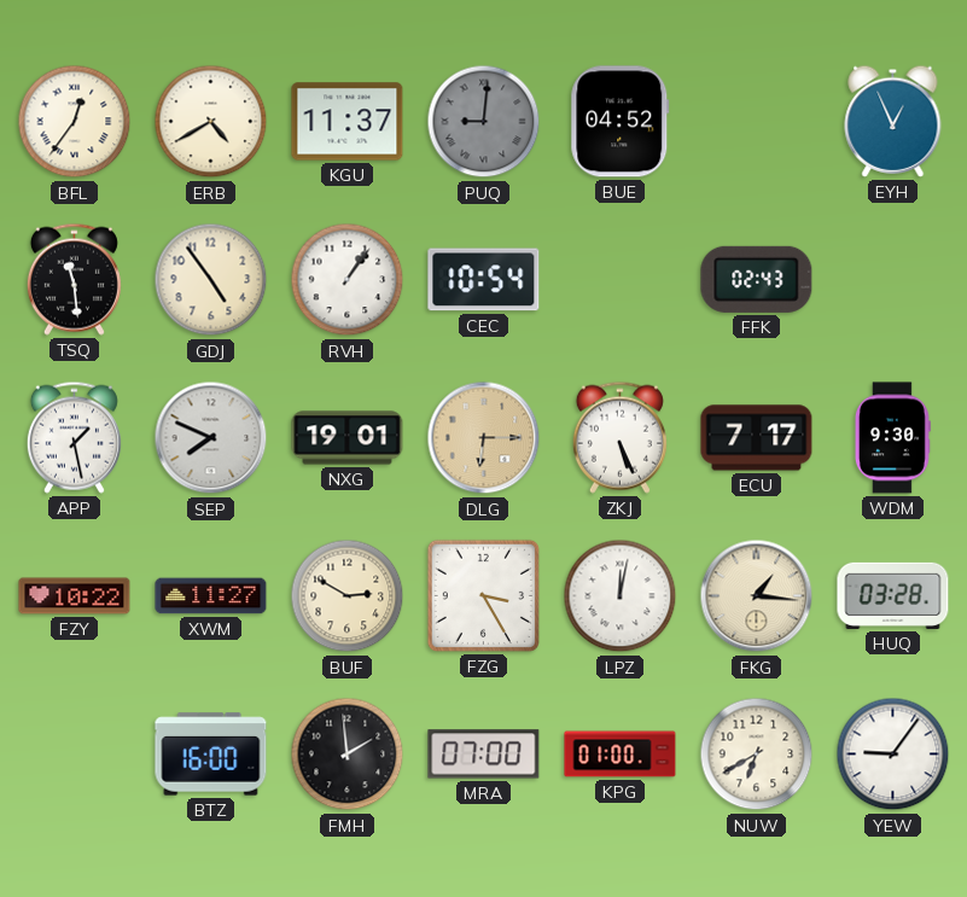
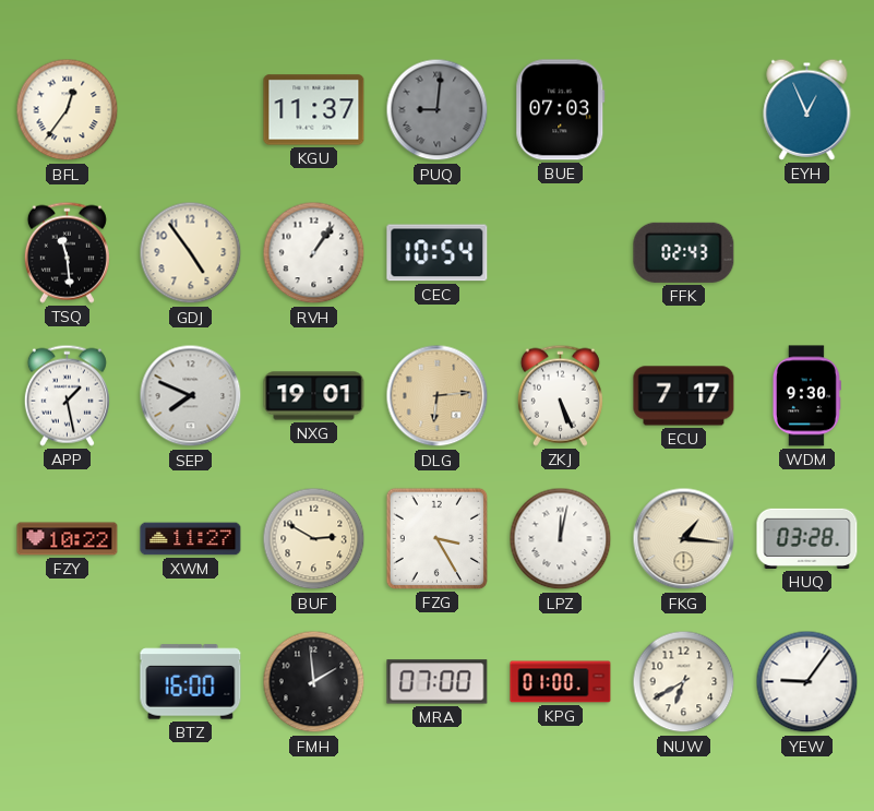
ERB: 4:40 -> none (211, 122)
BUE: 04:52 -> 07:03 (561, 110)
DLG: 6:15 -> 6:14 (438, 396)
